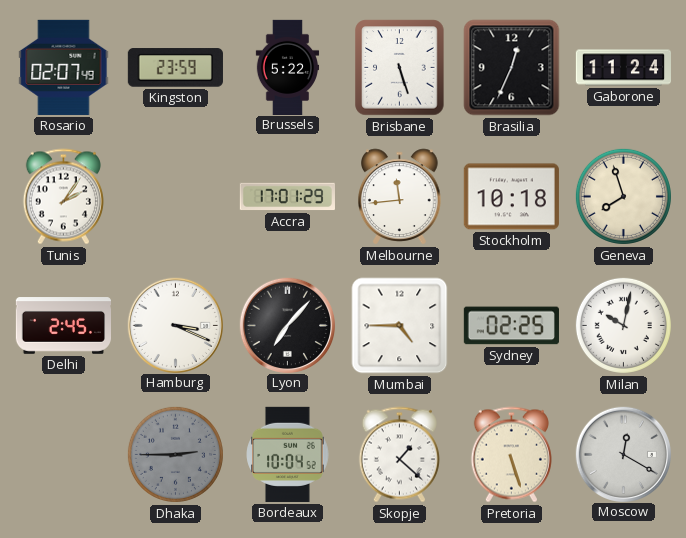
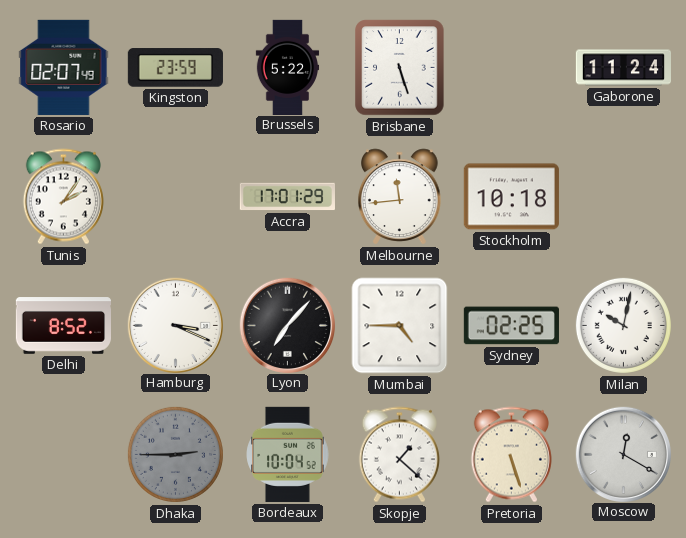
Brasilia: 12:34 -> none (512, 68)
Geneva: 7:57 -> none (623, 196)
Delhi: 2:45 -> 8:52 (63, 326)
